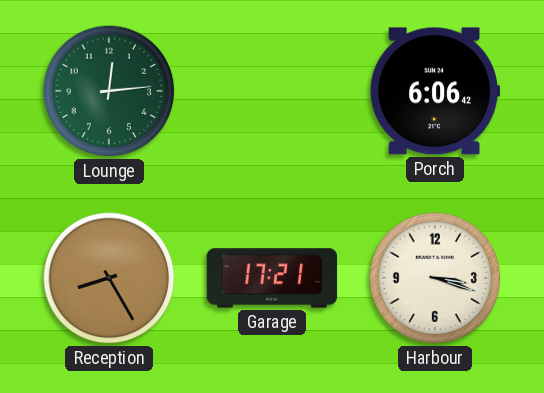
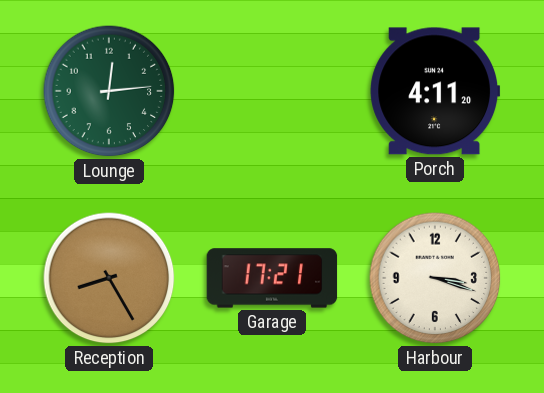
Porch: 6:06 -> 4:11 (435, 91)
